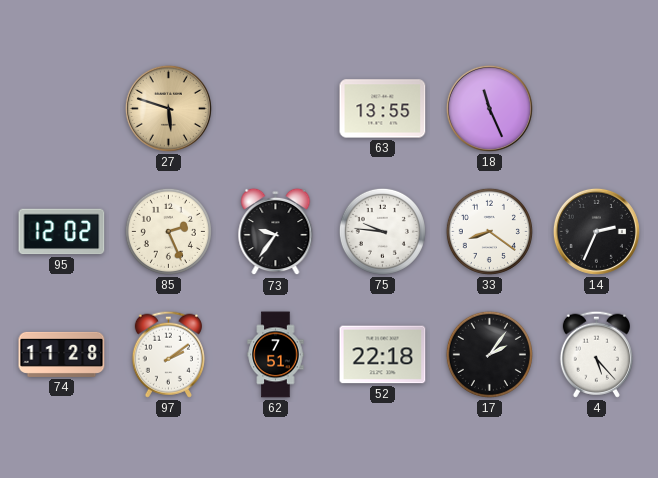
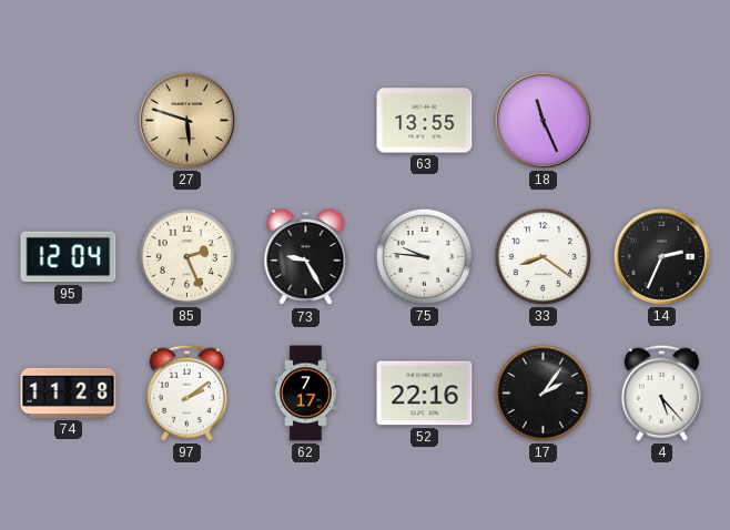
95: 12:02 -> 12:04 (69, 257)
73: 9:36 -> 9:25 (306, 257)
62: 7:51 -> 7:17 (306, 394)
52: 22:18 -> 22:16 (425, 394)
